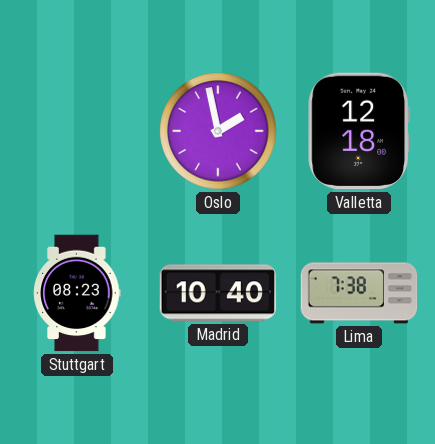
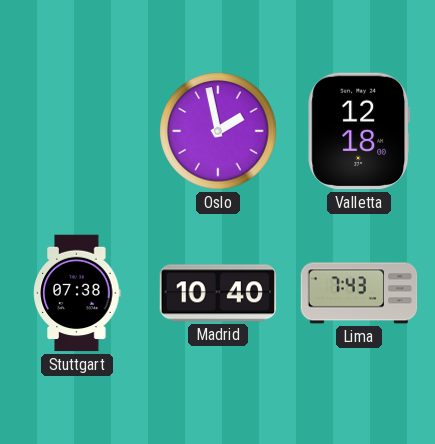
Stuttgart: 08:23 -> 07:38 (77, 293)
Lima: 7:38 -> 7:43 (359, 293)
